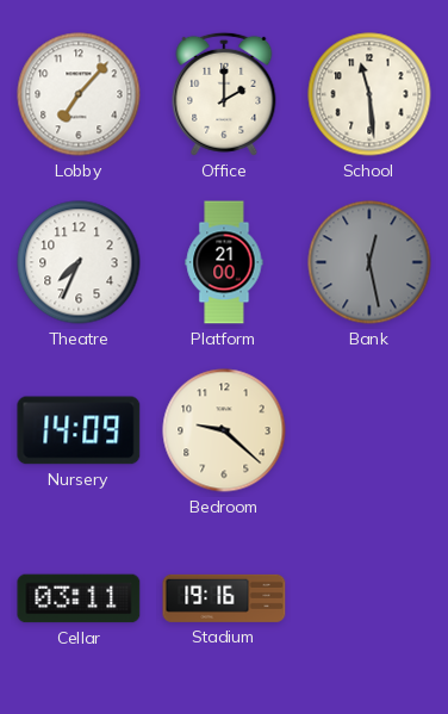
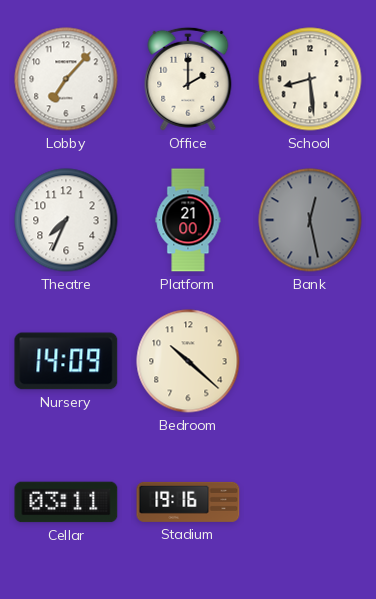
School: 11:29 -> 8:29 (310, 79)
Bedroom: 9:22 -> 10:22 (188, 361)
